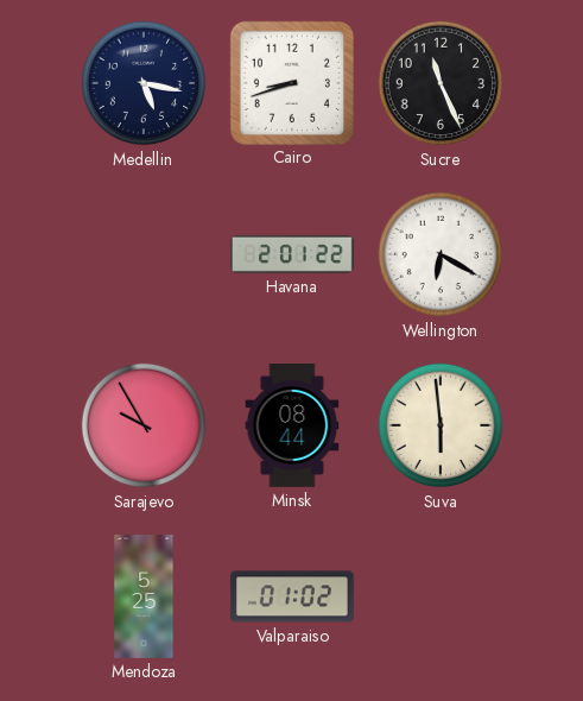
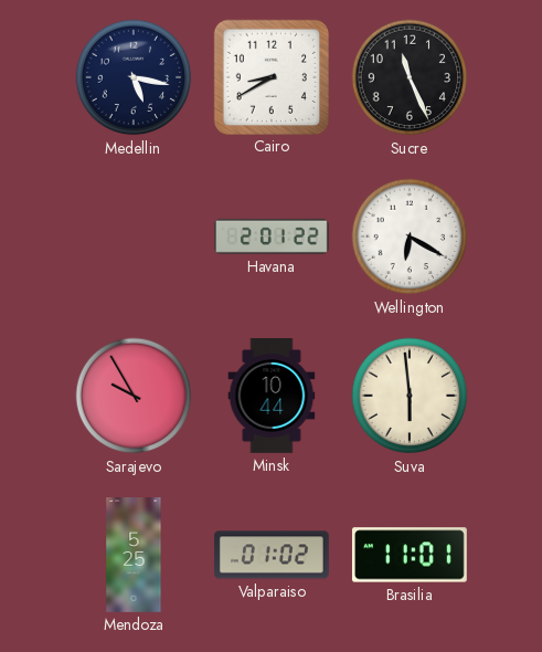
Cairo: 8:42 -> 8:40 (270, 76)
Minsk: 08:44 -> 10:44 (272, 397)
Brasilia: none -> 11:01 (410, 555)
